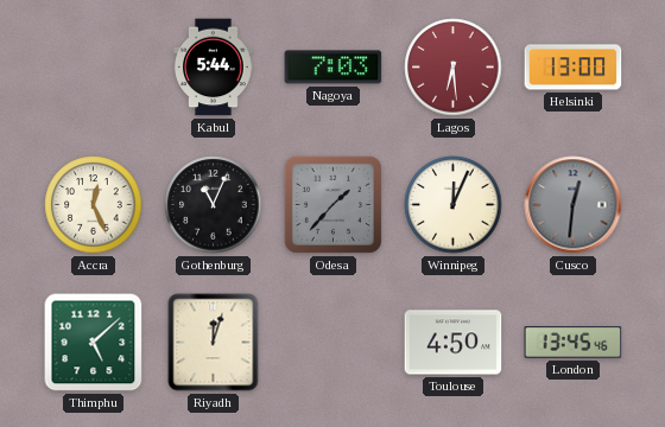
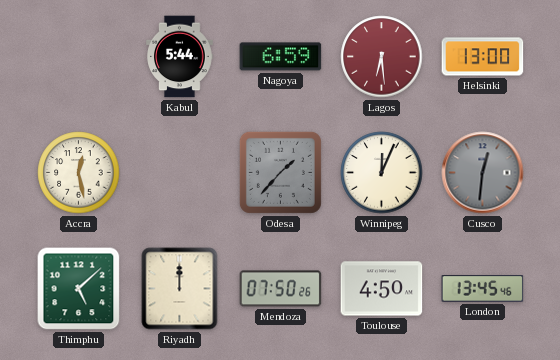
Nagoya: 7:03 -> 6:59 (281, 57)
Accra: 12:26 -> 12:28 (79, 173)
Gothenburg: 11:04 -> none (214, 205)
Riyadh: 12:03 -> 12:00 (180, 289)
Mendoza: none -> 07:50 (281, 289)
